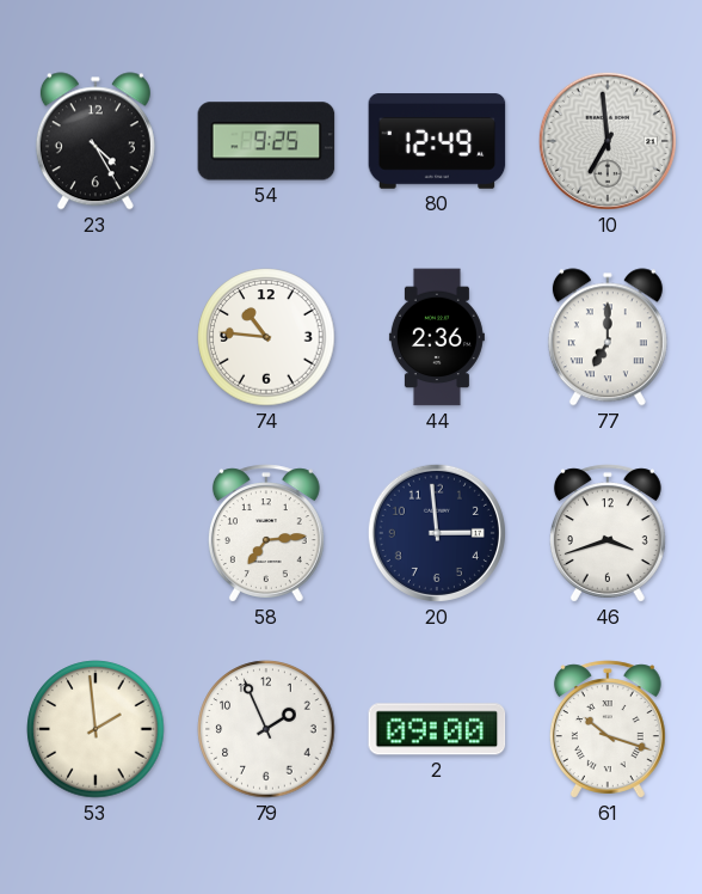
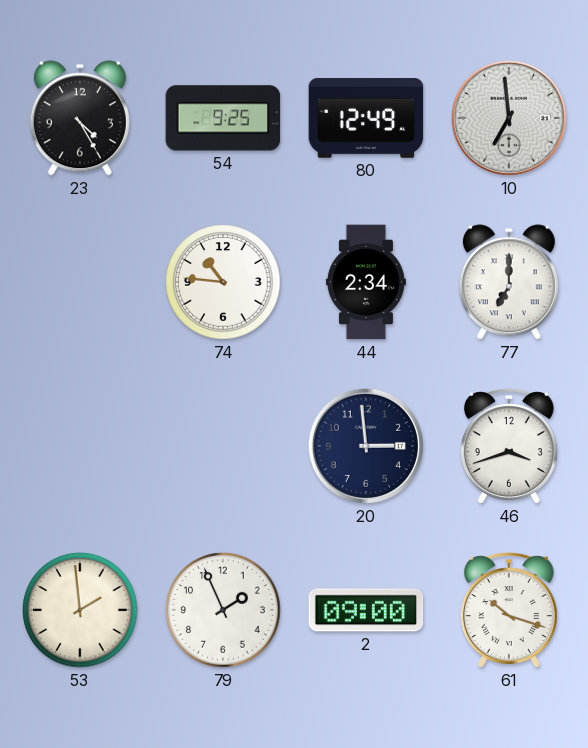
44: 2:36 -> 2:34 (366, 282)
58: 7:14 -> none (266, 533)
